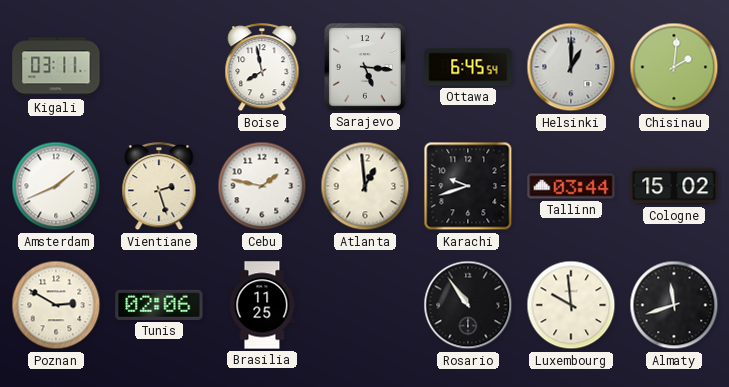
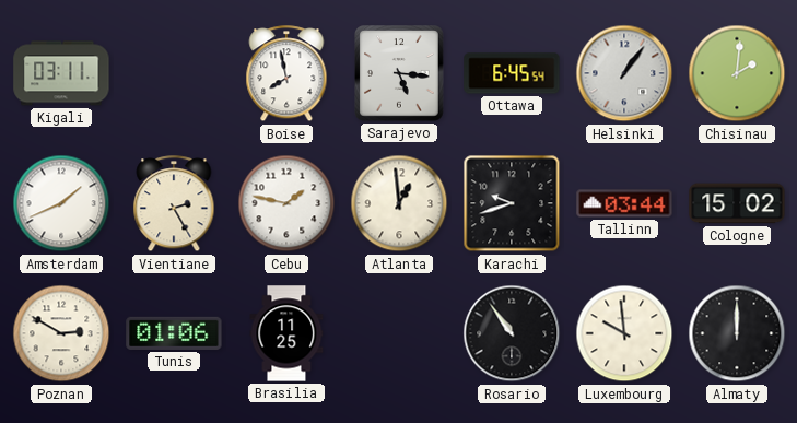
Helsinki: 1:00 -> 1:06 (624, 73)
Vientiane: 2:27 -> 2:25 (174, 204)
Tunis: 02:06 -> 01:06 (174, 333)
Almaty: 11:42 -> 12:00 (737, 333)
